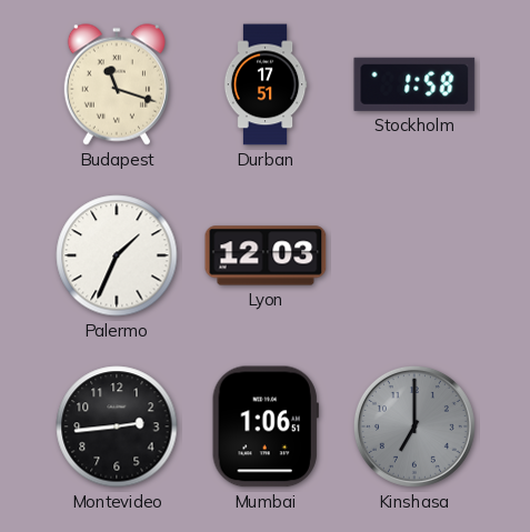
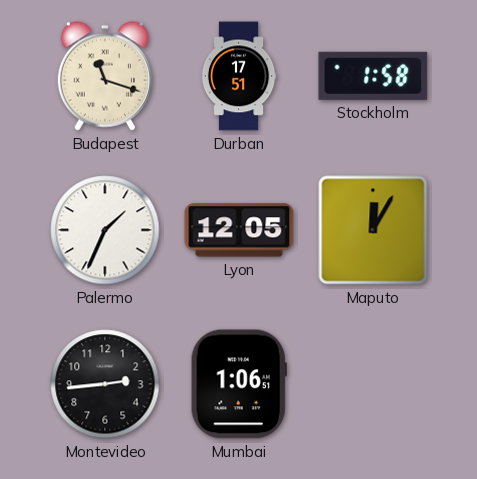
Lyon: 12:03 -> 12:05 (239, 230)
Maputo: none -> 12:05 (373, 230)
Kinshasa: 7:00 -> none (414, 426)
